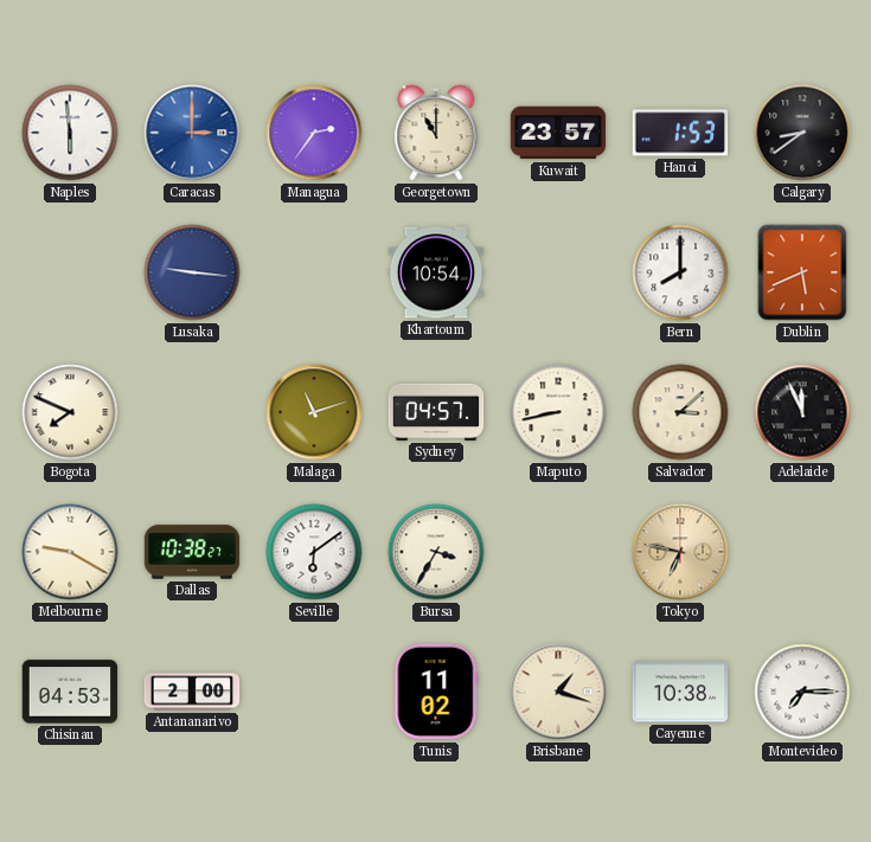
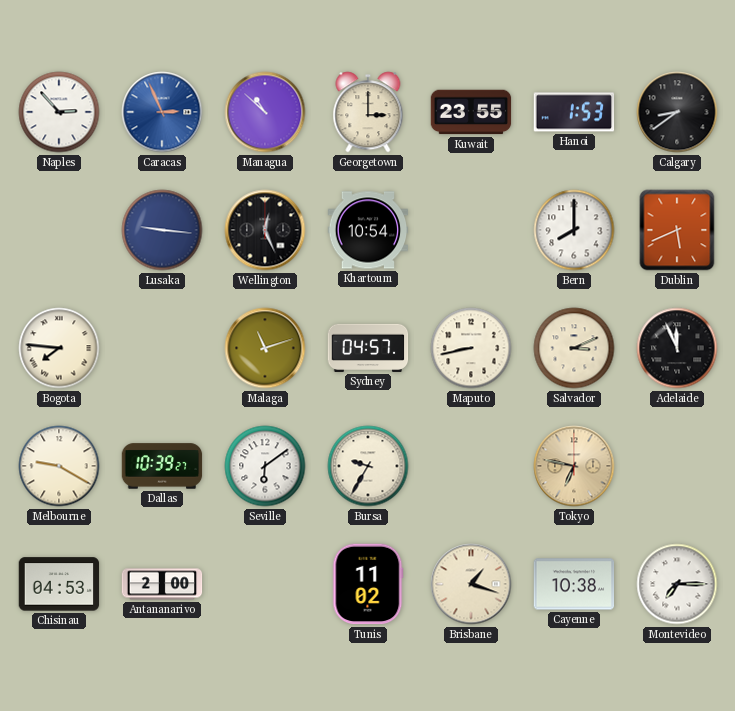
Naples: 5:59 -> 2:53 (59, 112)
Caracas: 3:00 -> 2:56 (162, 112)
Managua: 2:36 -> 10:52 (265, 112)
Georgetown: 11:00 -> 3:00 (368, 112)
Kuwait: 23:57 -> 23:55 (471, 112)
Wellington: none -> 12:26 (265, 230)
Bogota: 7:49 -> 7:46 (59, 348)
Salvador: 3:08 -> 3:11 (574, 348)
Dallas: 10:38 -> 10:39 (162, 466)
Bursa: 3:35 -> 9:35 (368, 466)
